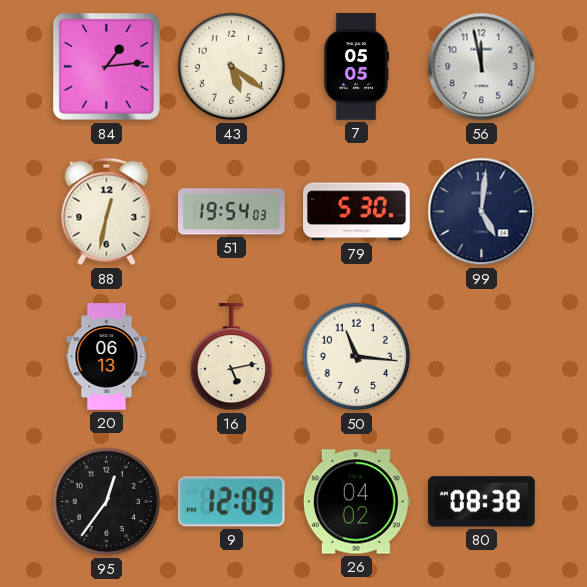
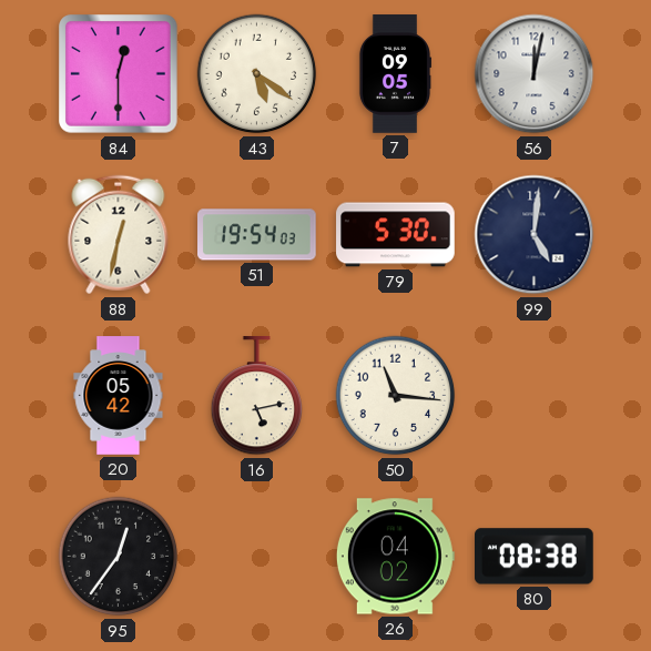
84: 1:14 -> 12:30 (119, 74)
7: 05:05 -> 09:05 (394, 74)
56: 11:58 -> 12:02 (535, 74)
20: 06:13 -> 05:42 (119, 396)
9: 12:09 -> none (231, 502)
